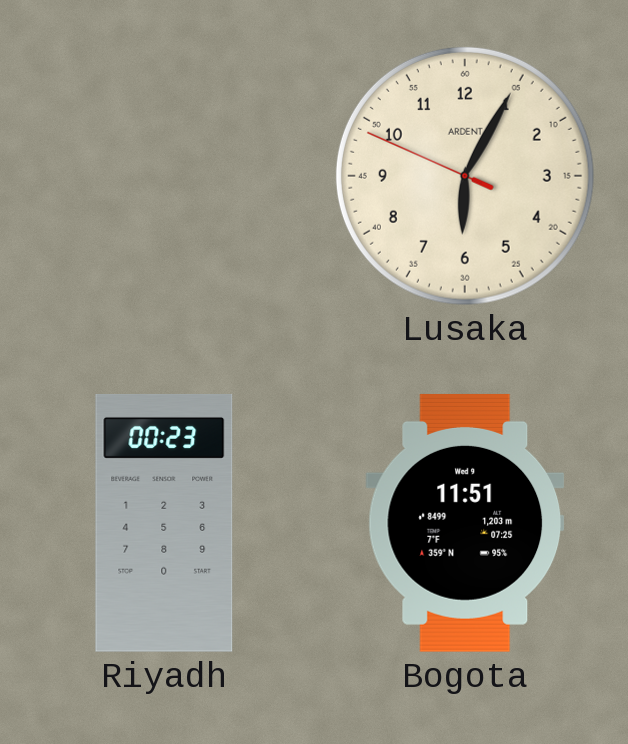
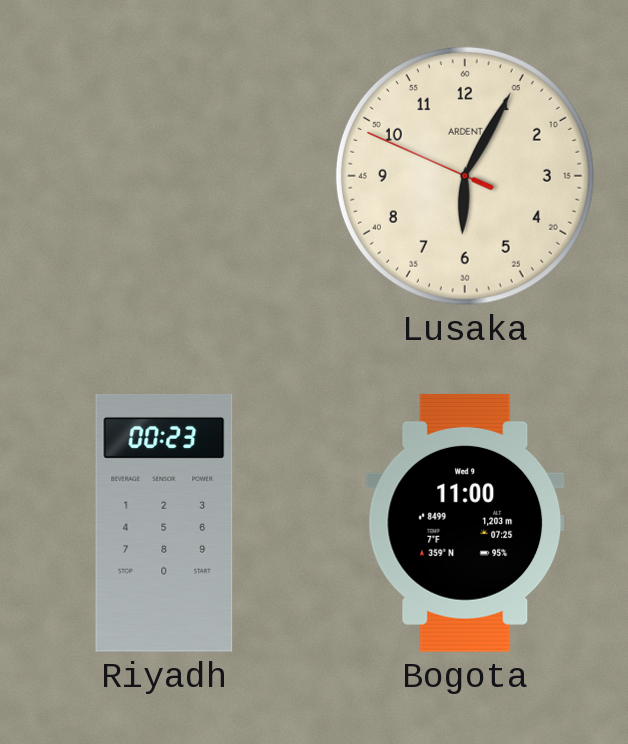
Bogota: 11:51 -> 11:00 (465, 523)
